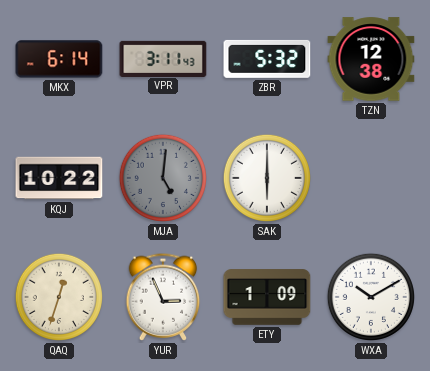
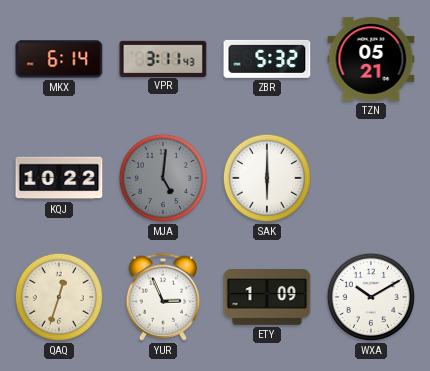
TZN: 12:38 -> 05:21 (371, 59)
